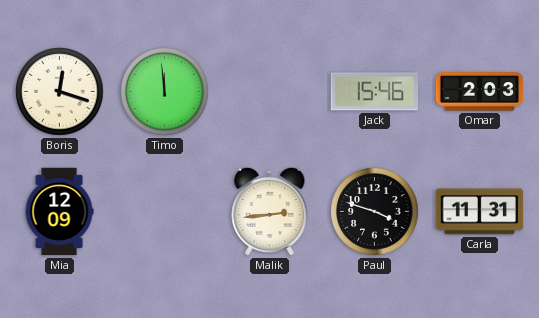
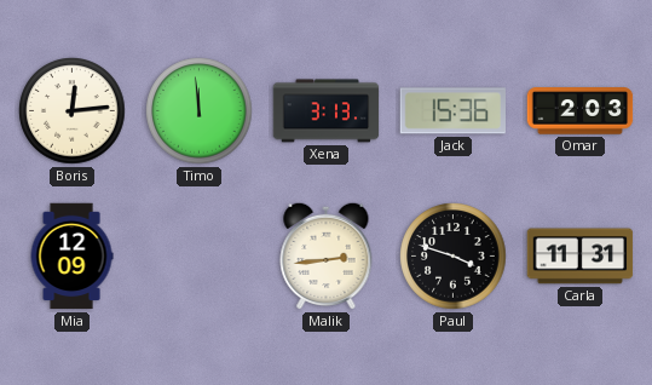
Boris: 12:18 -> 12:14 (73, 111)
Xena: none -> 3:13 (327, 111)
Jack: 15:46 -> 15:36 (452, 111)
